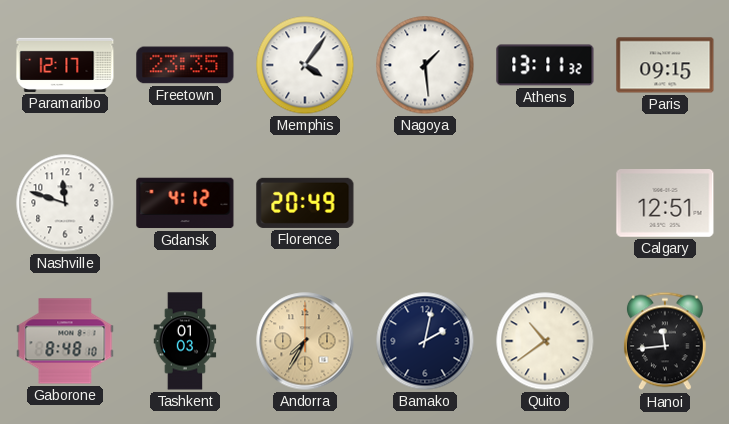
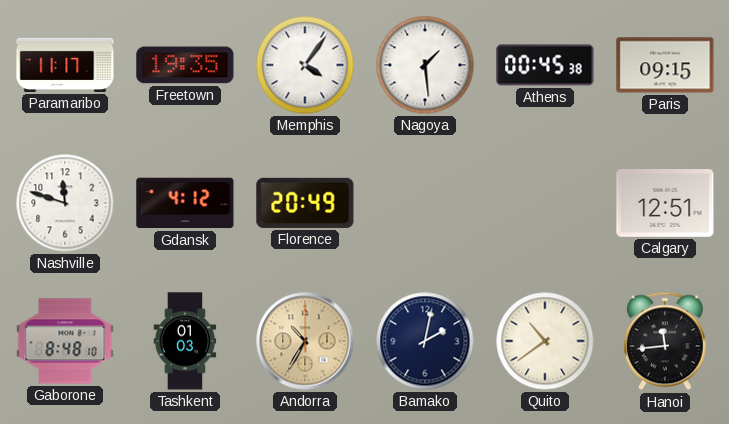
Paramaribo: 12:17 -> 11:17 (65, 65)
Freetown: 23:35 -> 19:35 (185, 65)
Athens: 13:11 -> 00:45 (545, 65)
Andorra: 7:35 -> 10:35 (305, 341)
